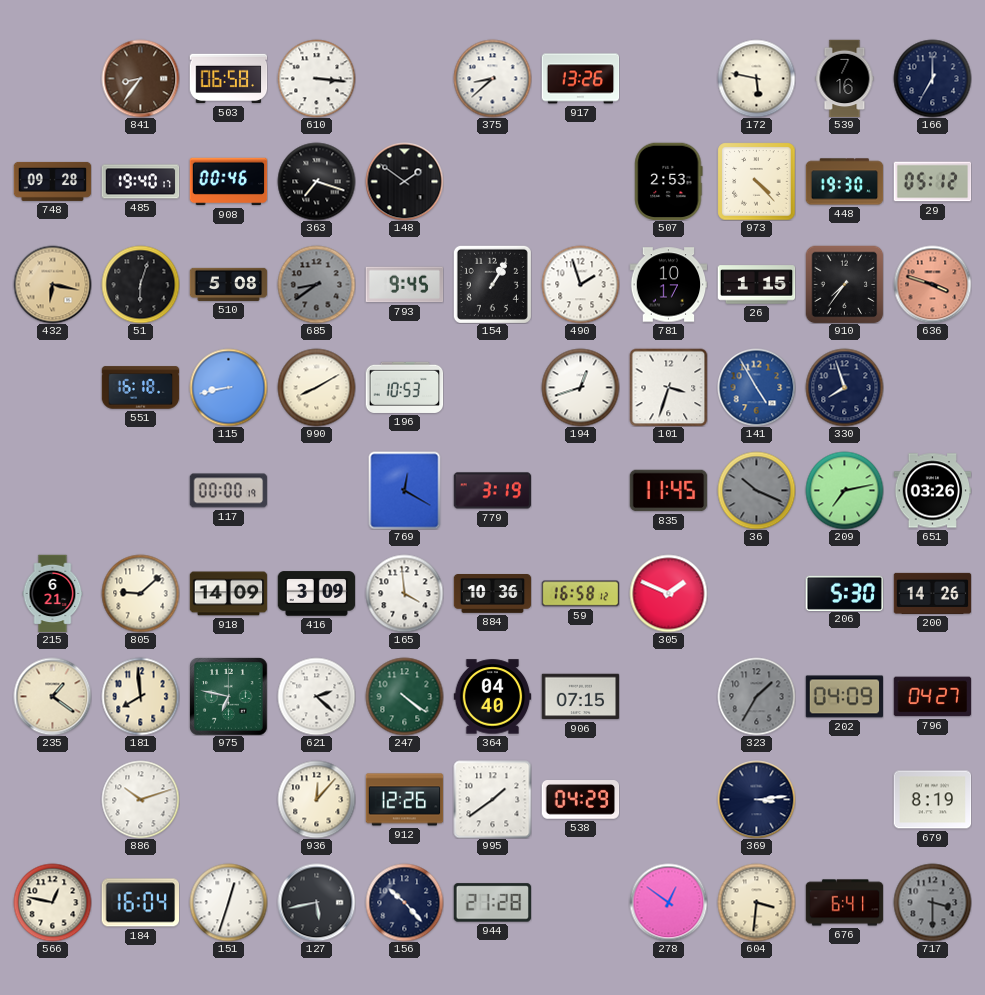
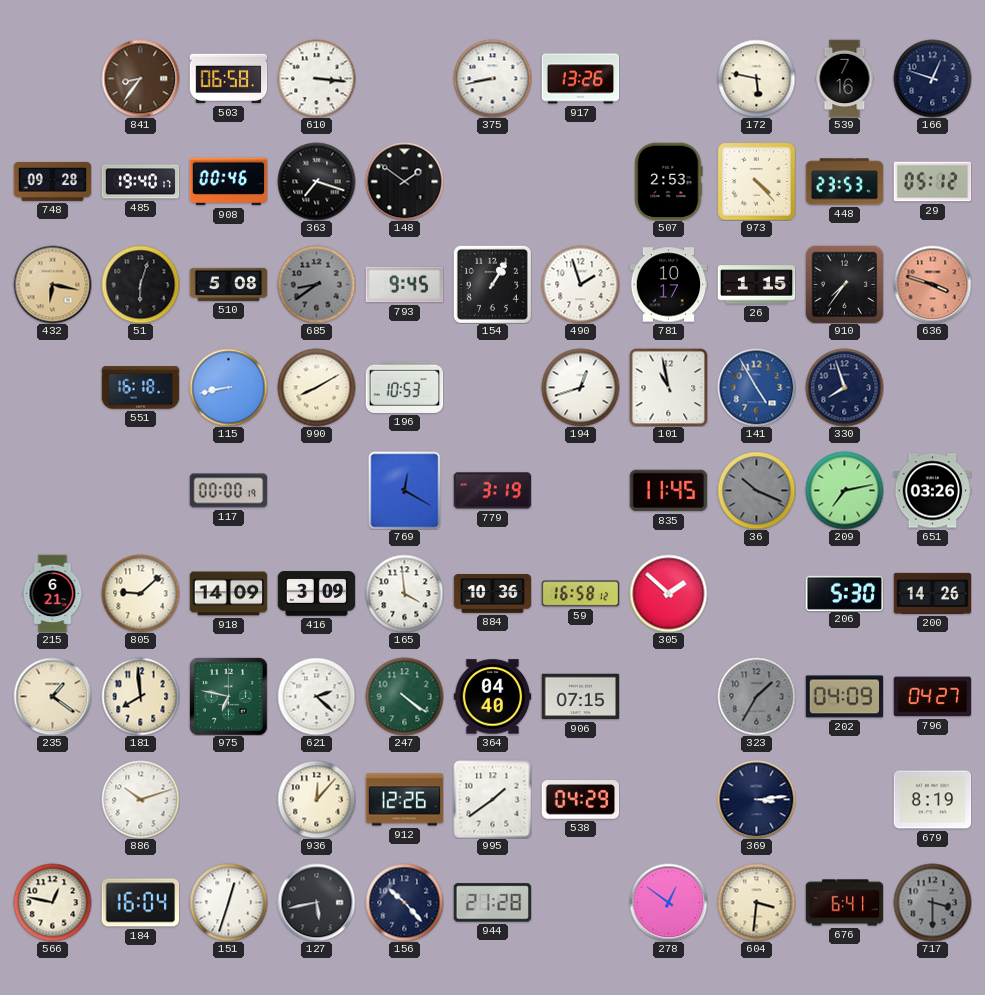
375: 8:38 -> 8:43 (492, 78)
166: 7:00 -> 12:48 (932, 78)
448: 19:30 -> 23:53 (844, 182)
101: 3:33 -> 10:58 (668, 387)
305: 1:49 -> 1:52 (668, 593)
